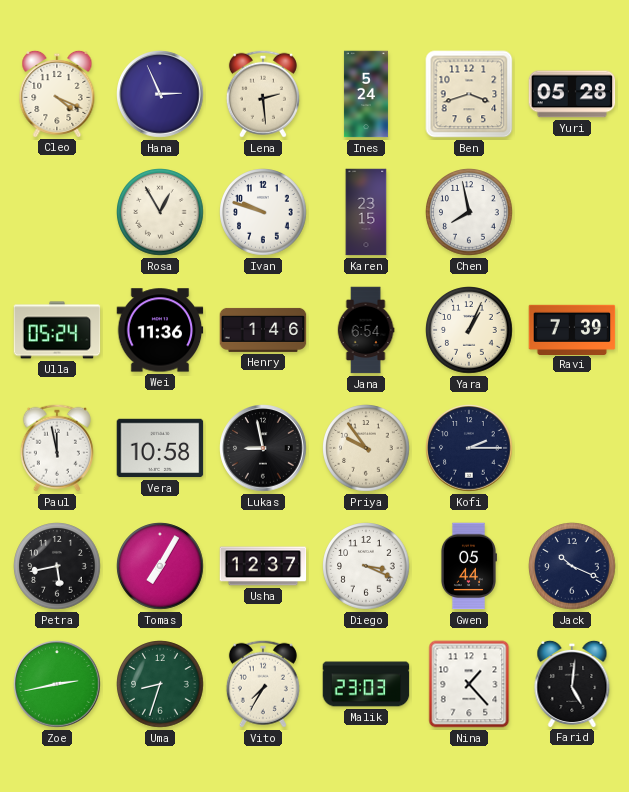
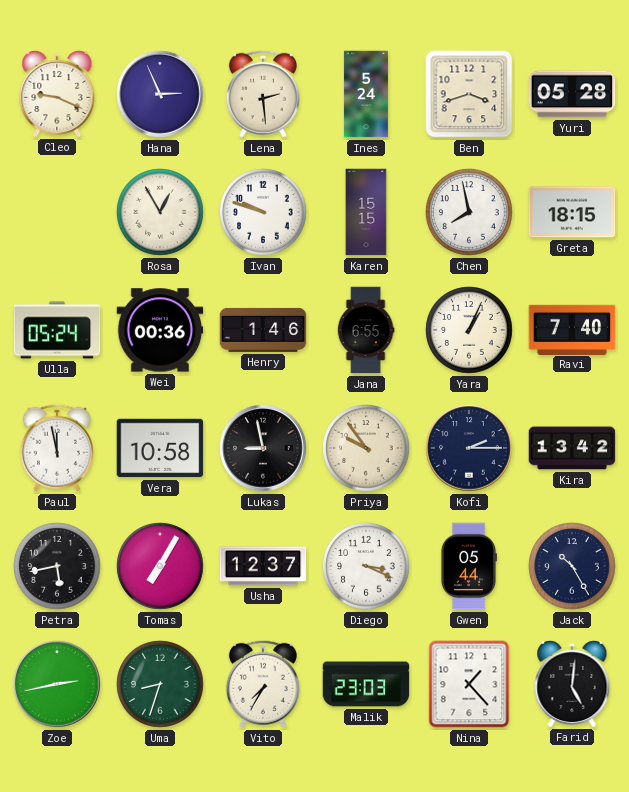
Cleo: 4:19 -> 9:19 (57, 93)
Karen: 23:15 -> 15:15 (366, 212)
Greta: none -> 18:15 (572, 212)
Wei: 11:36 -> 00:36 (160, 330)
Jana: 6:54 -> 6:55 (366, 330)
Ravi: 7:39 -> 7:40 (572, 329)
Kira: none -> 13:42 (572, 448)
Jack: 10:19 -> 10:25 (572, 566)
